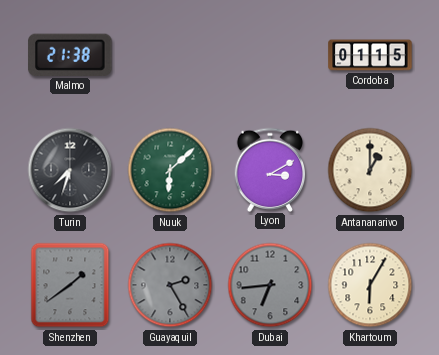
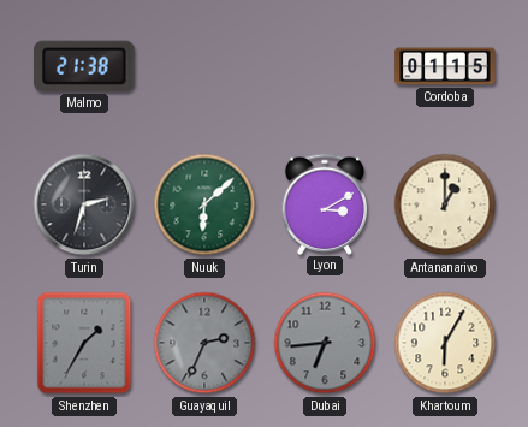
Turin: 7:33 -> 2:33 (84, 204)
Shenzhen: 1:39 -> 1:35 (84, 343)
Guayaquil: 2:25 -> 2:34 (204, 343)
